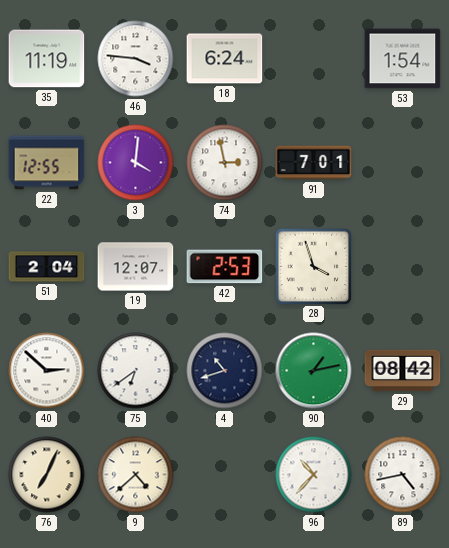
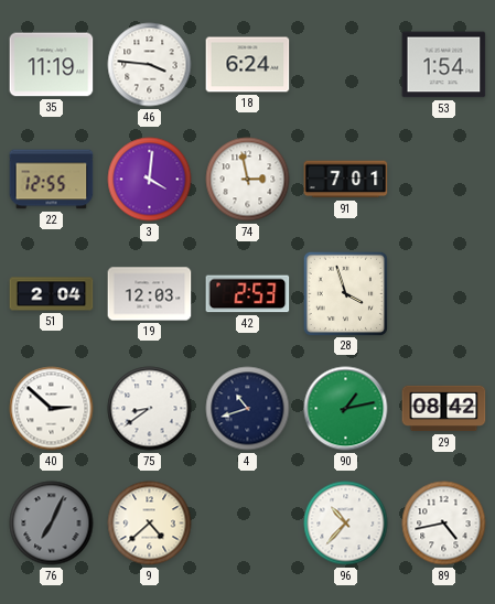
19: 12:07 -> 12:03 (150, 294)
75: 6:39 -> 8:39 (150, 409)
76 dial: cream -> grey (52, 524)
